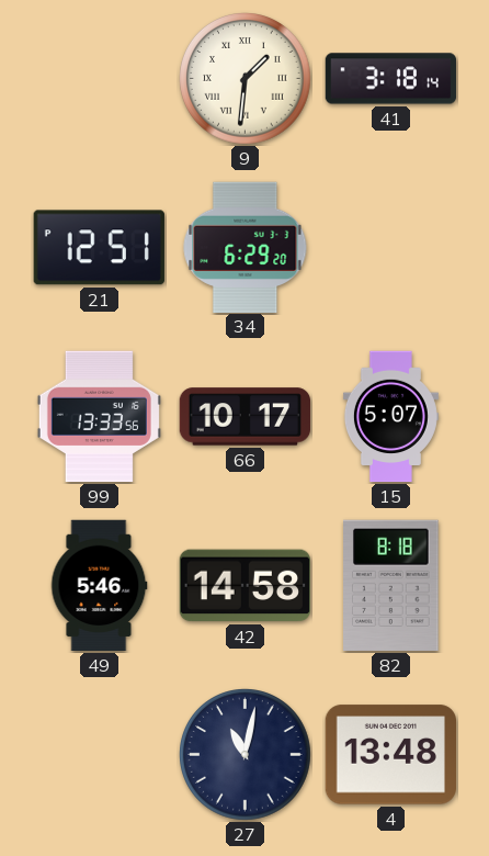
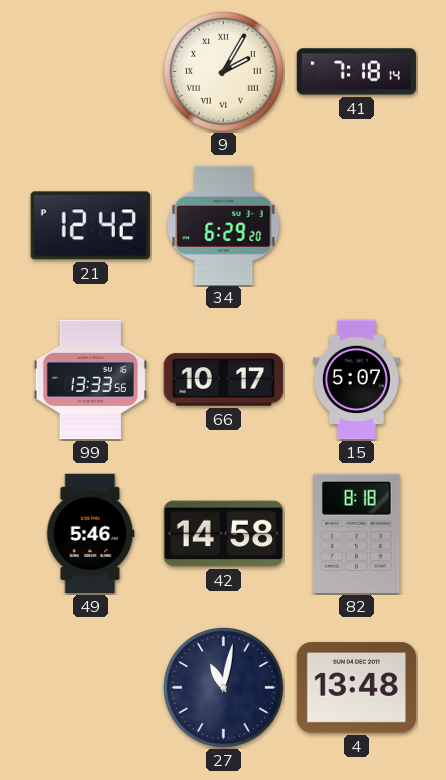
9: 1:31 -> 2:05 (224, 72)
41: 3:18 -> 7:18 (357, 72)
21: 12:51 -> 12:42 (90, 226)
